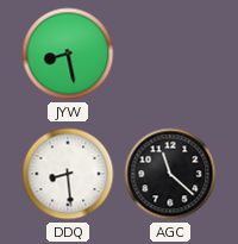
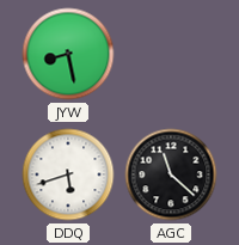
DDQ: 8:29 -> 5:42 (68, 174)
